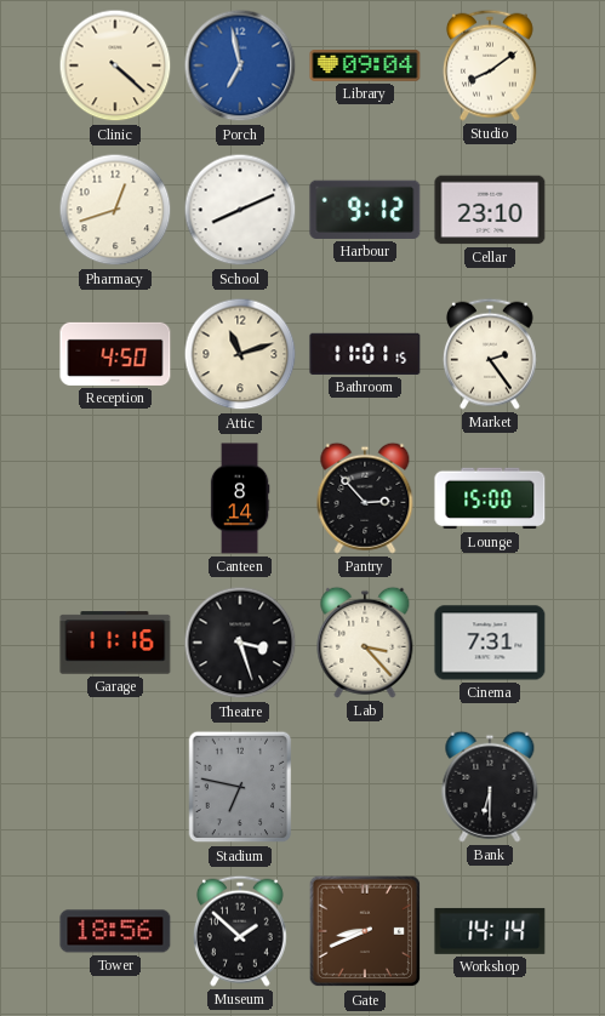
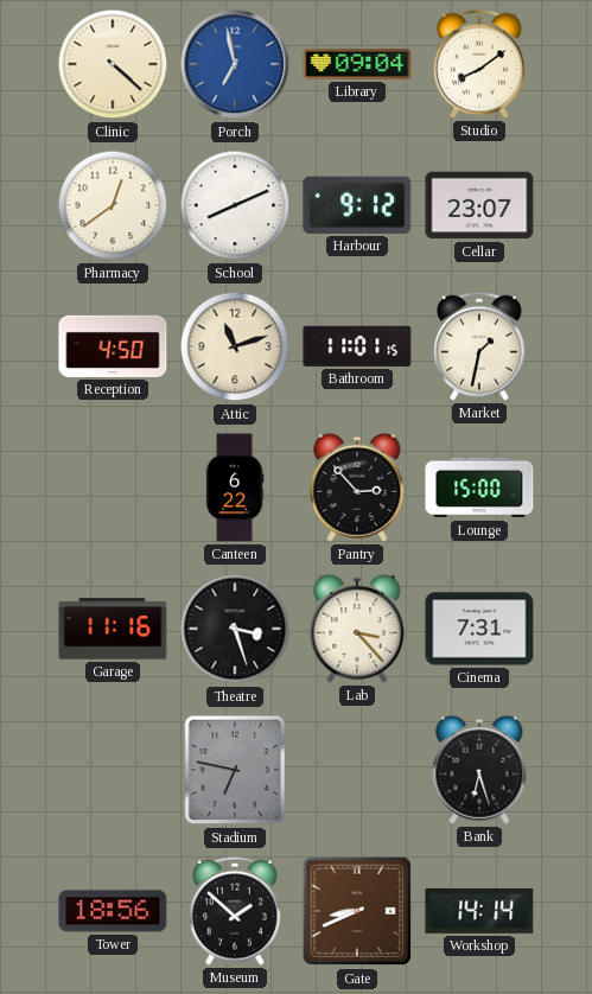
Pharmacy: 12:42 -> 12:39 (113, 205)
Cellar: 23:10 -> 23:07 (479, 205)
Market: 2:24 -> 1:32 (479, 346)
Canteen: 8:14 -> 6:22 (235, 488)
Bank: 6:30 -> 6:27 (479, 770)
